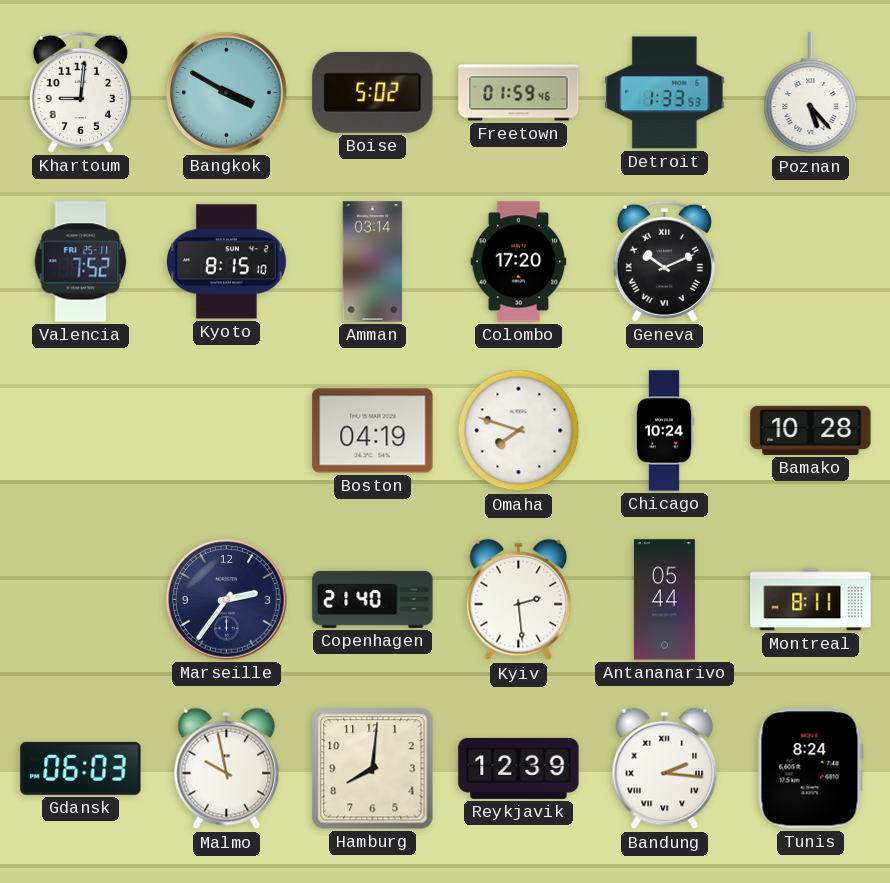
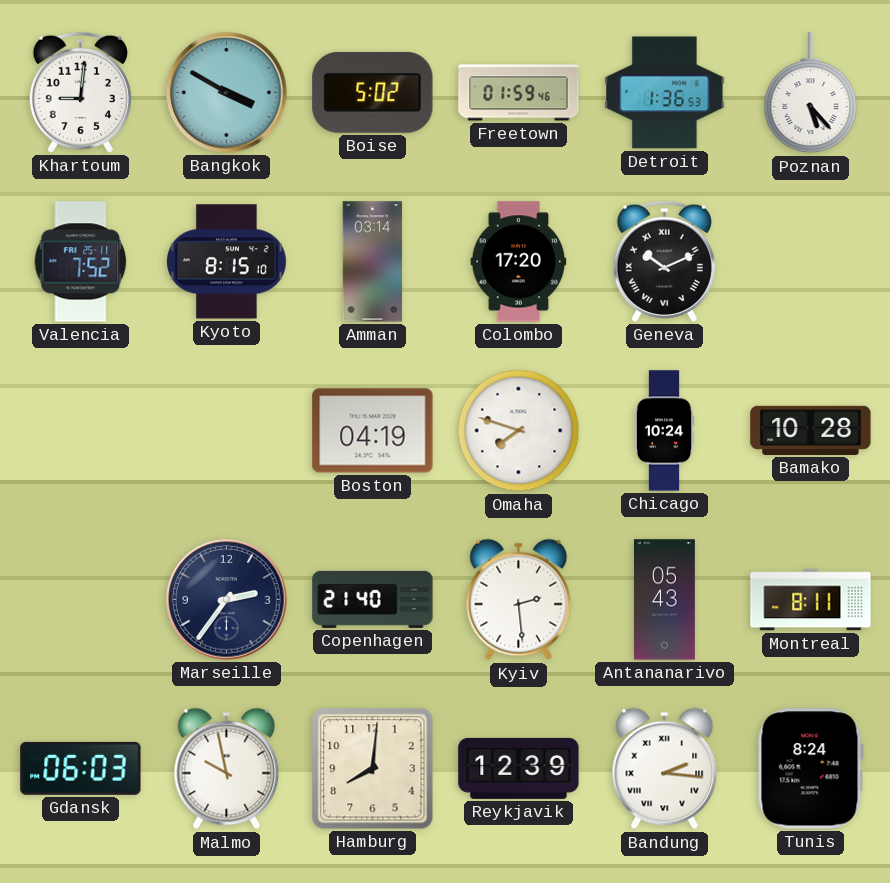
Detroit: 1:33 -> 1:36 (665, 93)
Antananarivo: 05:44 -> 05:43 (664, 600)
